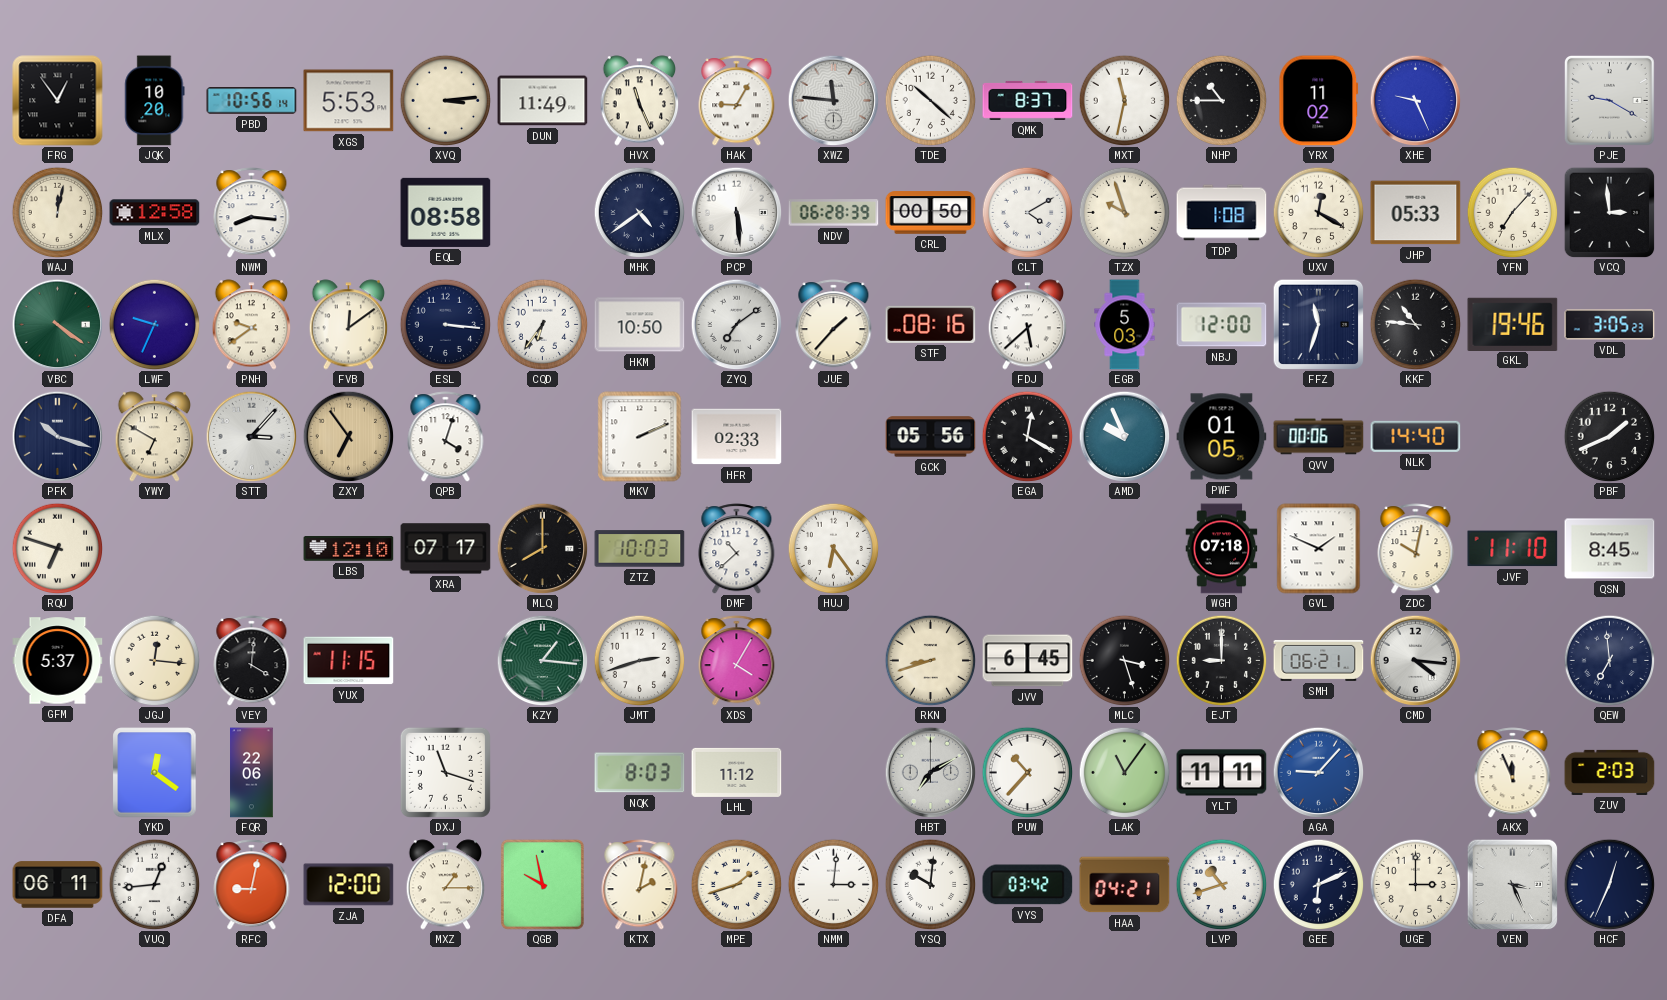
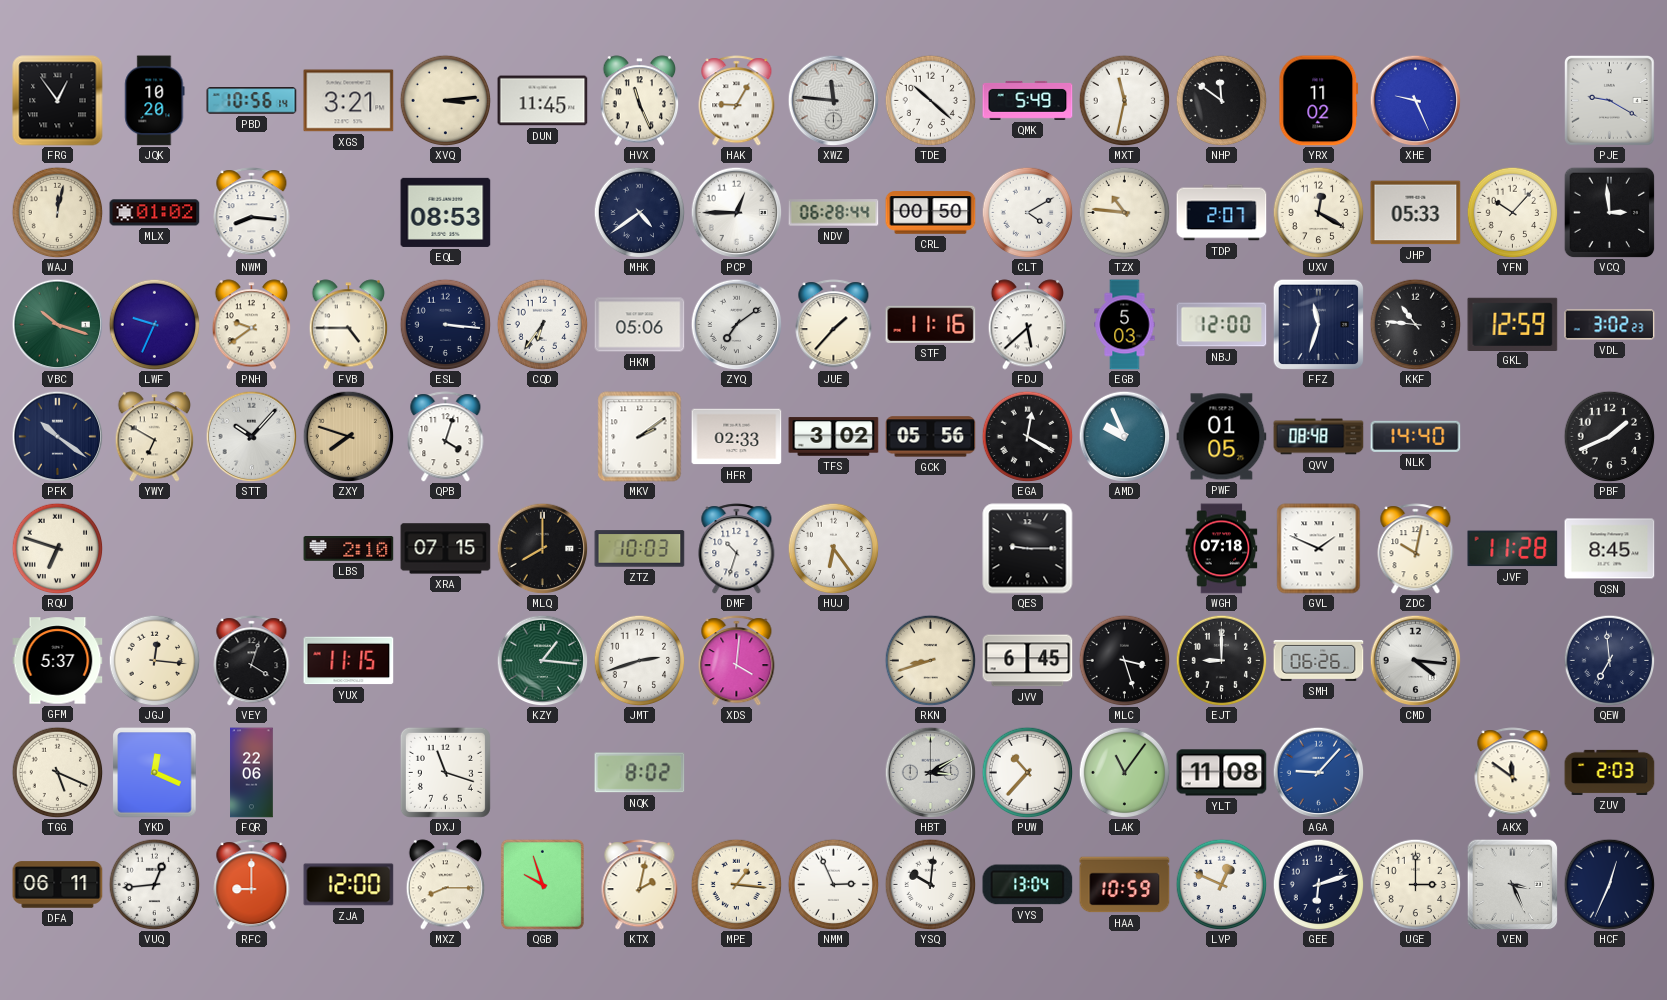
XGS: 5:53 -> 3:21 (349, 101)
DUN: 11:49 -> 11:45 (543, 101)
QMK: 8:37 -> 5:49 (1028, 100)
NHP: 10:45 -> 11:51 (1221, 100)
MLX: 12:58 -> 01:02 (155, 213)
EQL: 08:58 -> 08:53 (446, 212)
PCP: 5:29 -> 12:45 (736, 212)
NDV: 06:28:39 -> 06:28:44 (834, 213)
TZX: 9:57 -> 10:46 (1124, 212)
TDP: 1:08 -> 2:07 (1222, 213)
YFN: 7:07 -> 10:07 (1512, 212)
VBC: 4:21 -> 10:18 (57, 324)
FVB: 12:09 -> 4:45 (349, 325)
HKM: 10:50 -> 05:06 (640, 325)
STF: 08:16 -> 11:16 (931, 324)
GKL: 19:46 -> 12:59 (1513, 324)
VDL: 3:05 -> 3:02 (1610, 325)
PFK: 10:18 -> 10:21 (57, 436)
STT: 3:07 -> 10:07 (251, 436)
ZXY: 6:54 -> 7:48 (348, 436)
MKV: 2:11 -> 2:09 (640, 437)
TFS: none -> 3:02 (834, 437)
QVV: 00:06 -> 08:48 (1319, 437)
LBS: 12:10 -> 2:10 (349, 549)
XRA: 07:17 -> 07:15 (446, 549)
DMF: 10:38 -> 10:33 (737, 549)
QES: none -> 9:15 (1028, 549)
JVF: 11:10 -> 11:28 (1513, 549)
VEY: 4:01 -> 4:03 (252, 661)
XDS: 4:05 -> 4:01 (737, 661)
SMH: 06:21 -> 06:26 (1319, 660)
TGG: none -> 5:19 (57, 772)
YKD: 12:21 -> 12:19 (155, 773)
NQK: 8:03 -> 8:02 (640, 773)
LHL: 11:12 -> none (737, 772)
HBT: 7:10 -> 3:10 (930, 772)
YLT: 11:11 -> 11:08 (1222, 773)
AKX: 11:56 -> 11:51 (1513, 773)
RFC: 9:02 -> 9:00 (252, 885)
MXZ: 1:15 -> 8:15 (446, 885)
QGB: 9:58 -> 9:57 (542, 884)
MPE: 1:42 -> 1:16 (736, 884)
NMM: 3:01 -> 2:56 (833, 884)
VYS: 03:42 -> 13:04 (1028, 885)
HAA: 04:21 -> 10:59 (1125, 885)
LVP: 10:42 -> 12:49 (1221, 884)
GEE: 6:11 -> 6:12 (1318, 884)
